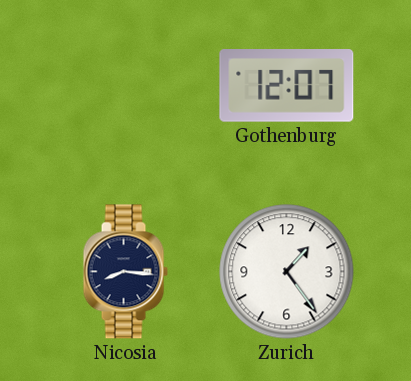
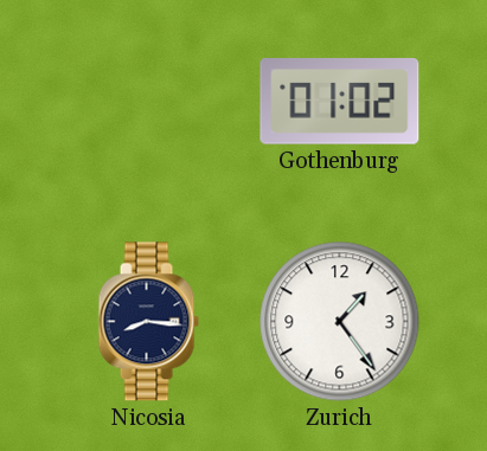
Gothenburg: 12:07 -> 01:02 (340, 102)
